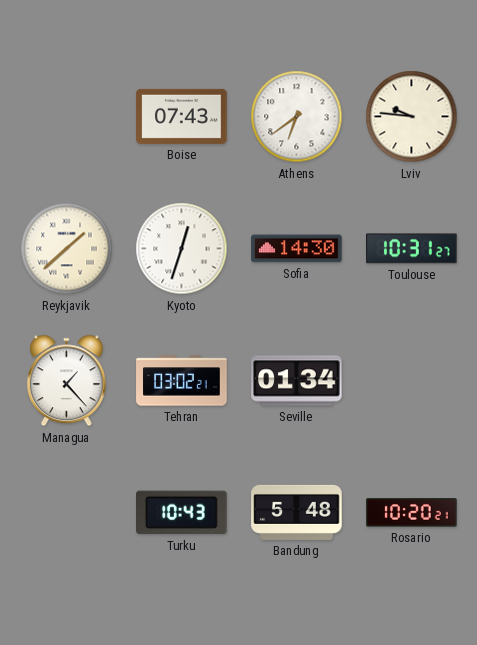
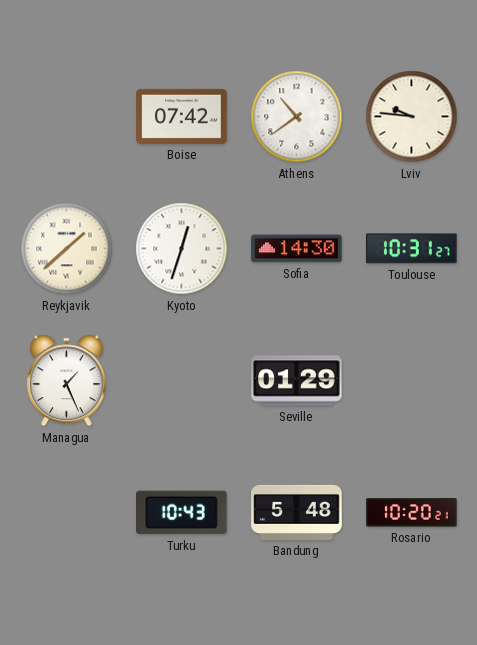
Boise: 07:43 -> 07:42 (182, 116)
Athens: 6:39 -> 10:39 (297, 117)
Managua: 1:23 -> 1:26 (66, 381)
Tehran: 03:02 -> none (182, 381)
Seville: 01:34 -> 01:29 (297, 381)
